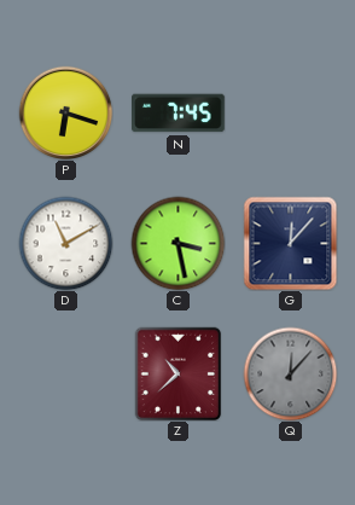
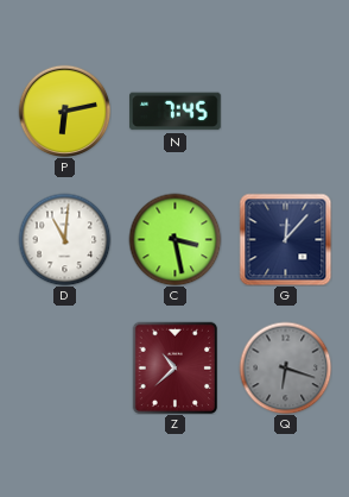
P: 6:18 -> 6:13 (64, 111)
D: 11:10 -> 11:01 (64, 239)
Q: 12:07 -> 6:18 (285, 367)
